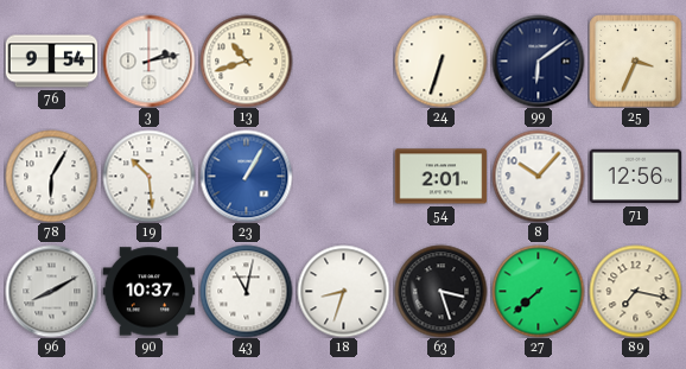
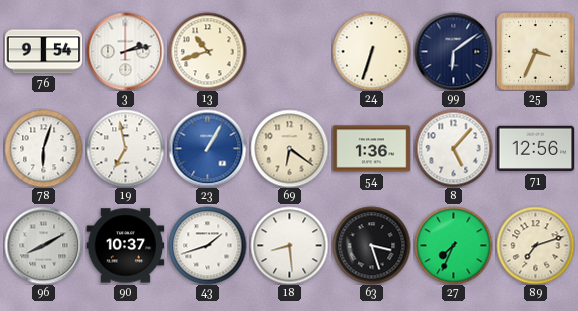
78: 6:05 -> 6:03 (43, 148)
19: 10:29 -> 6:58 (125, 148)
69: none -> 6:21 (289, 148)
54: 2:01 -> 1:36 (371, 149)
8: 10:07 -> 5:07 (453, 148)
43: 11:02 -> 1:42 (207, 245)
18: 8:33 -> 8:29 (289, 245)
27: 7:38 -> 7:34 (453, 245)
89: 7:17 -> 7:12 (535, 245)
